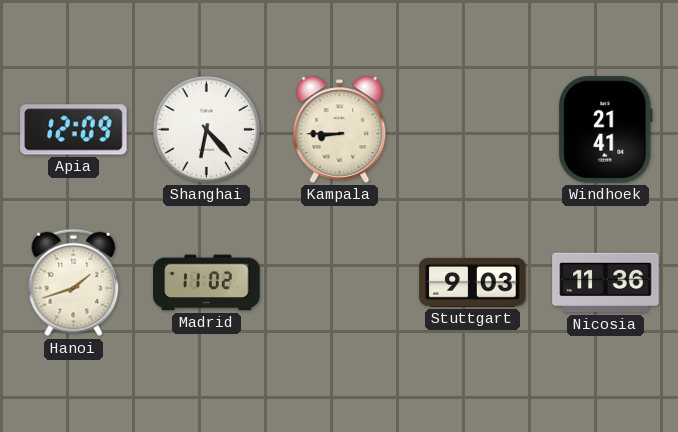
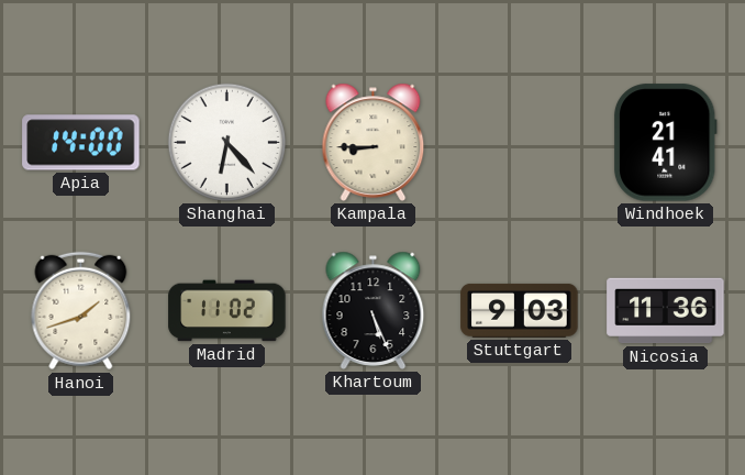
Apia: 12:09 -> 14:00 (81, 143)
Khartoum: none -> 5:26 (374, 310)
